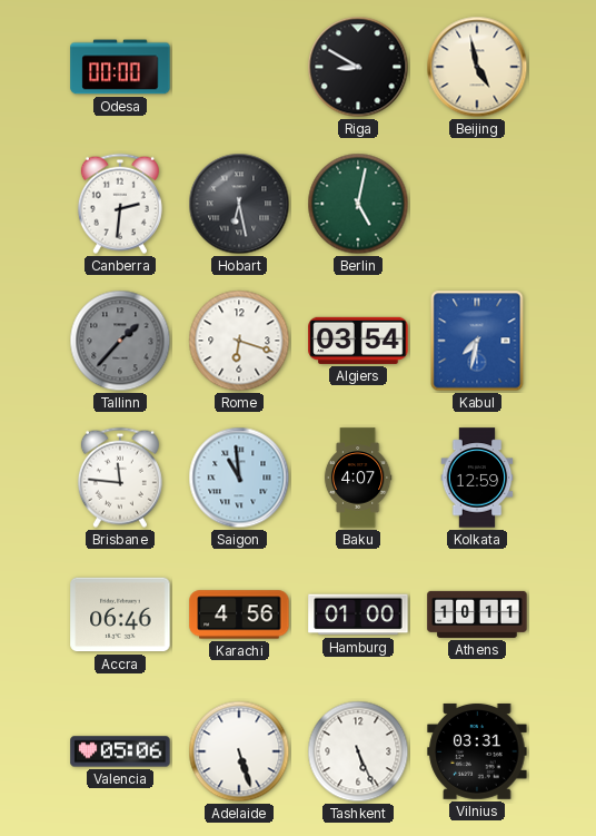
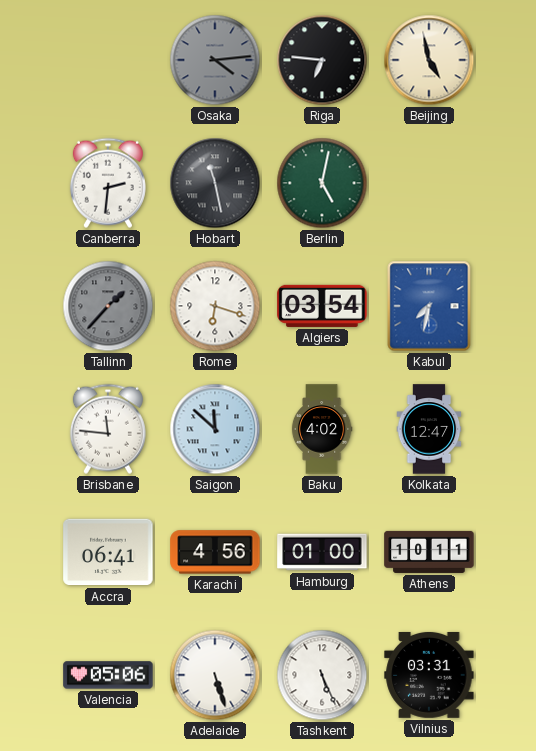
Odesa: 00:00 -> none (120, 67)
Osaka: none -> 4:14 (215, 60)
Riga: 8:50 -> 6:46 (322, 60)
Hobart: 6:28 -> 11:28 (215, 183)
Saigon: 10:59 -> 11:52 (215, 429)
Baku: 4:07 -> 4:02 (322, 429)
Kolkata: 12:59 -> 12:47 (429, 429)
Accra: 06:46 -> 06:41 (108, 552)
